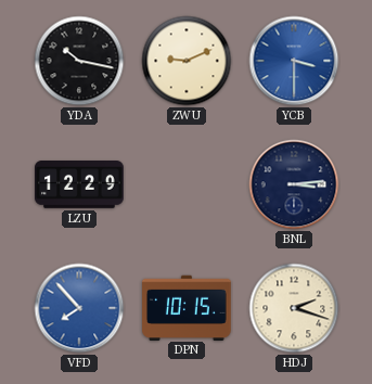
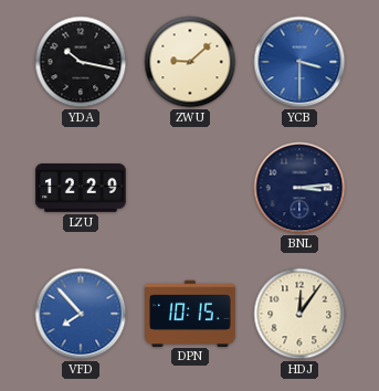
ZWU: 9:11 -> 9:08 (190, 62)
HDJ: 2:18 -> 12:06 (299, 314)
